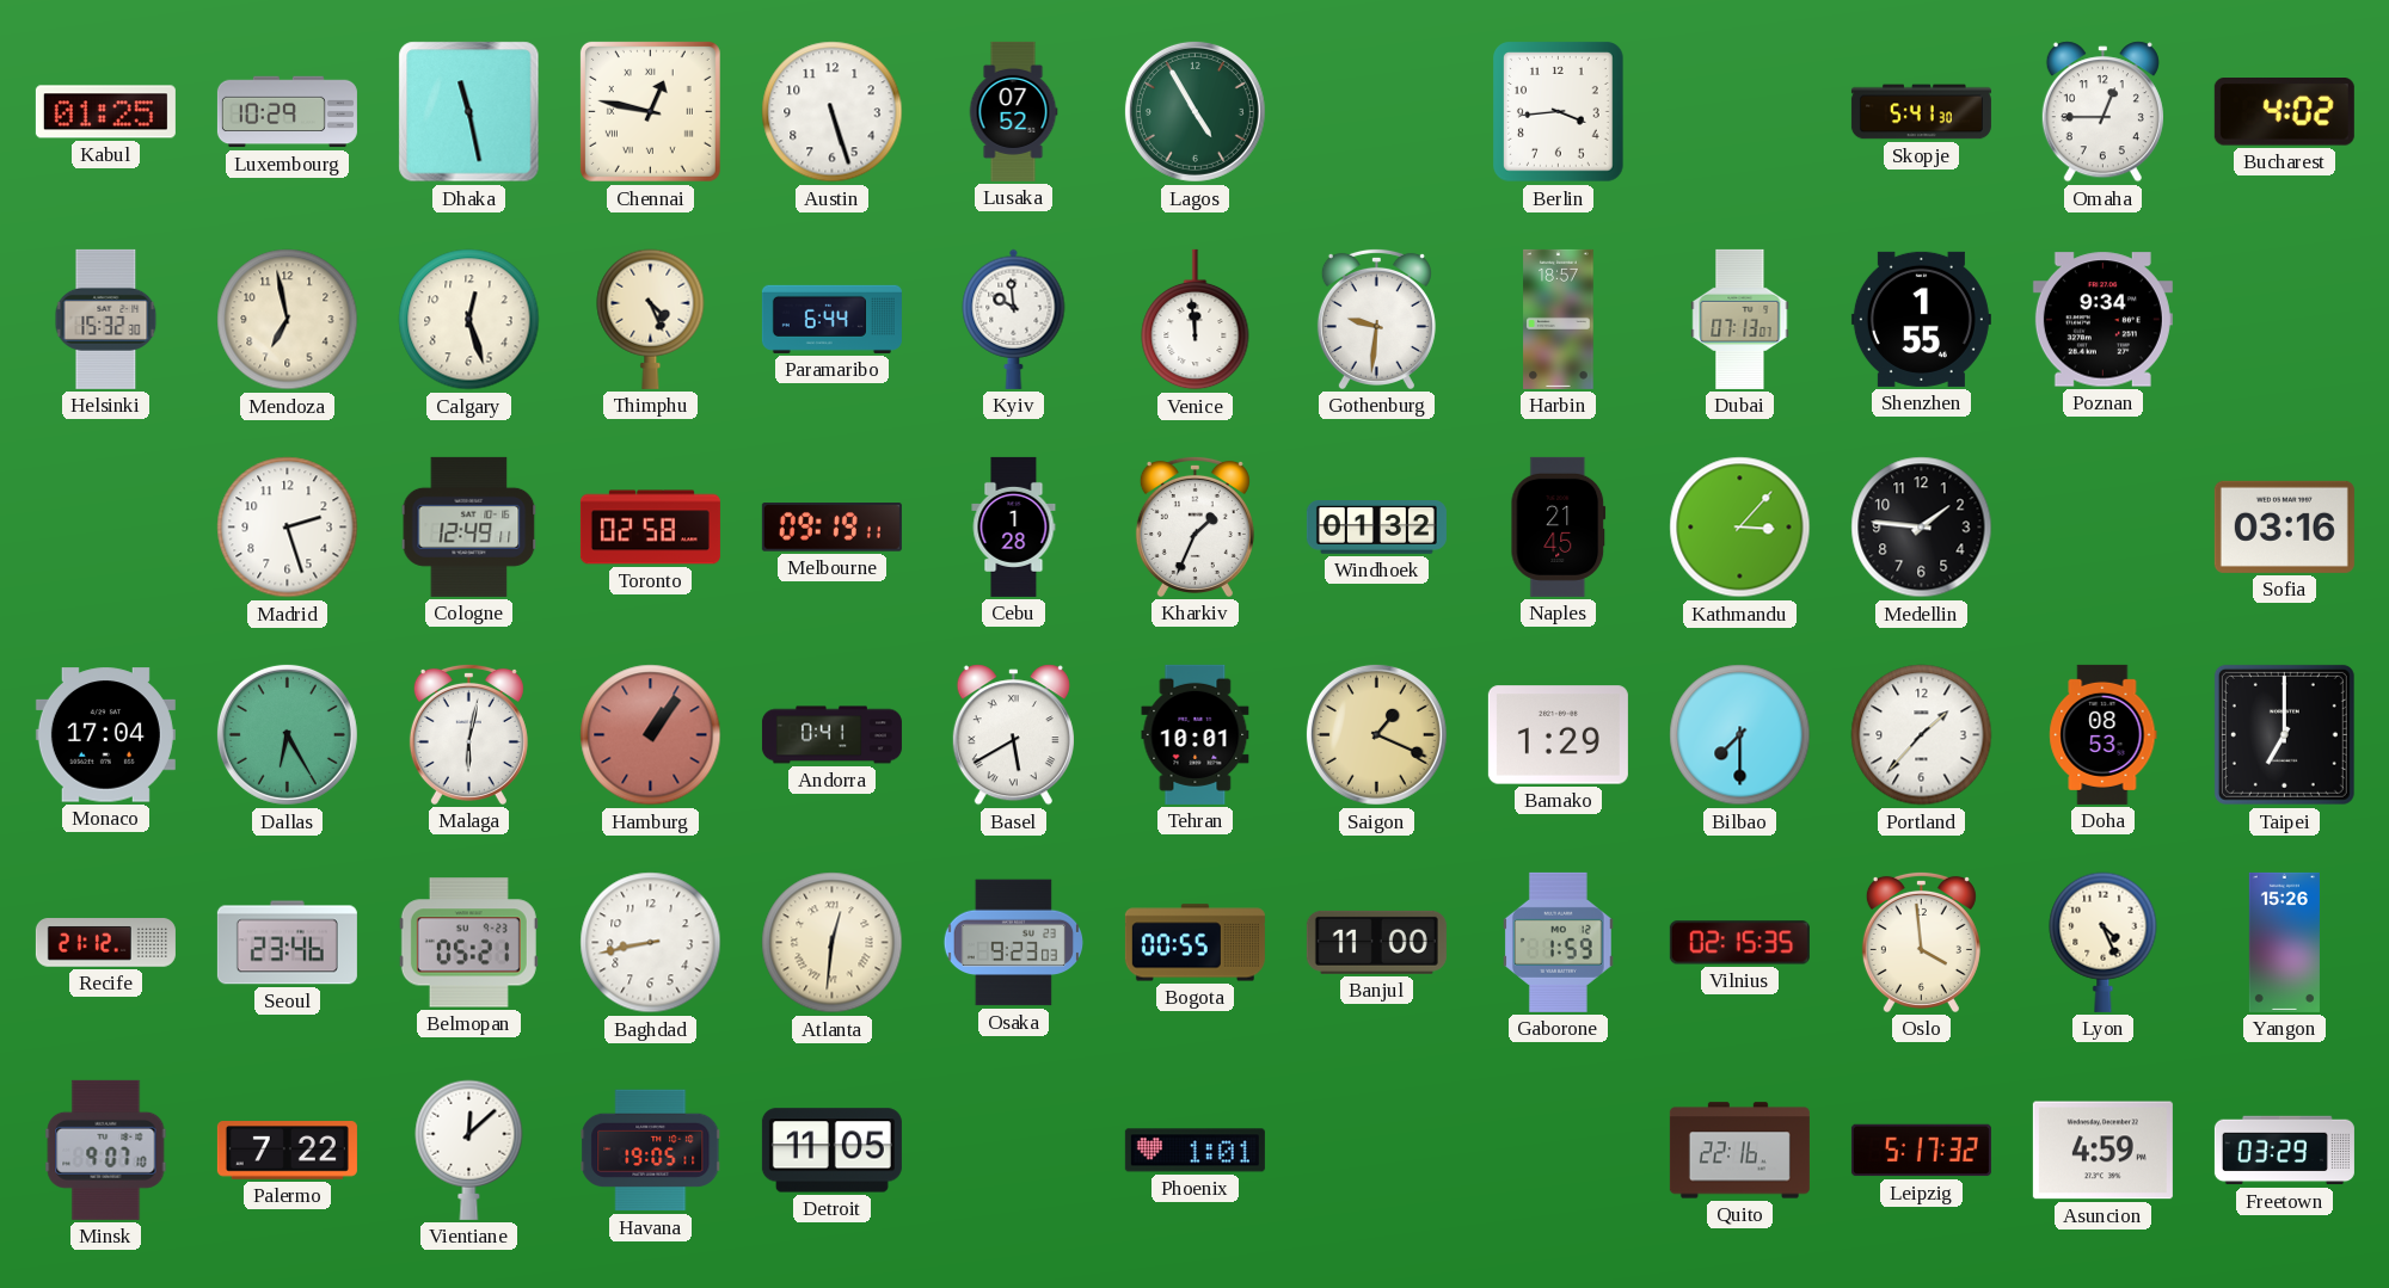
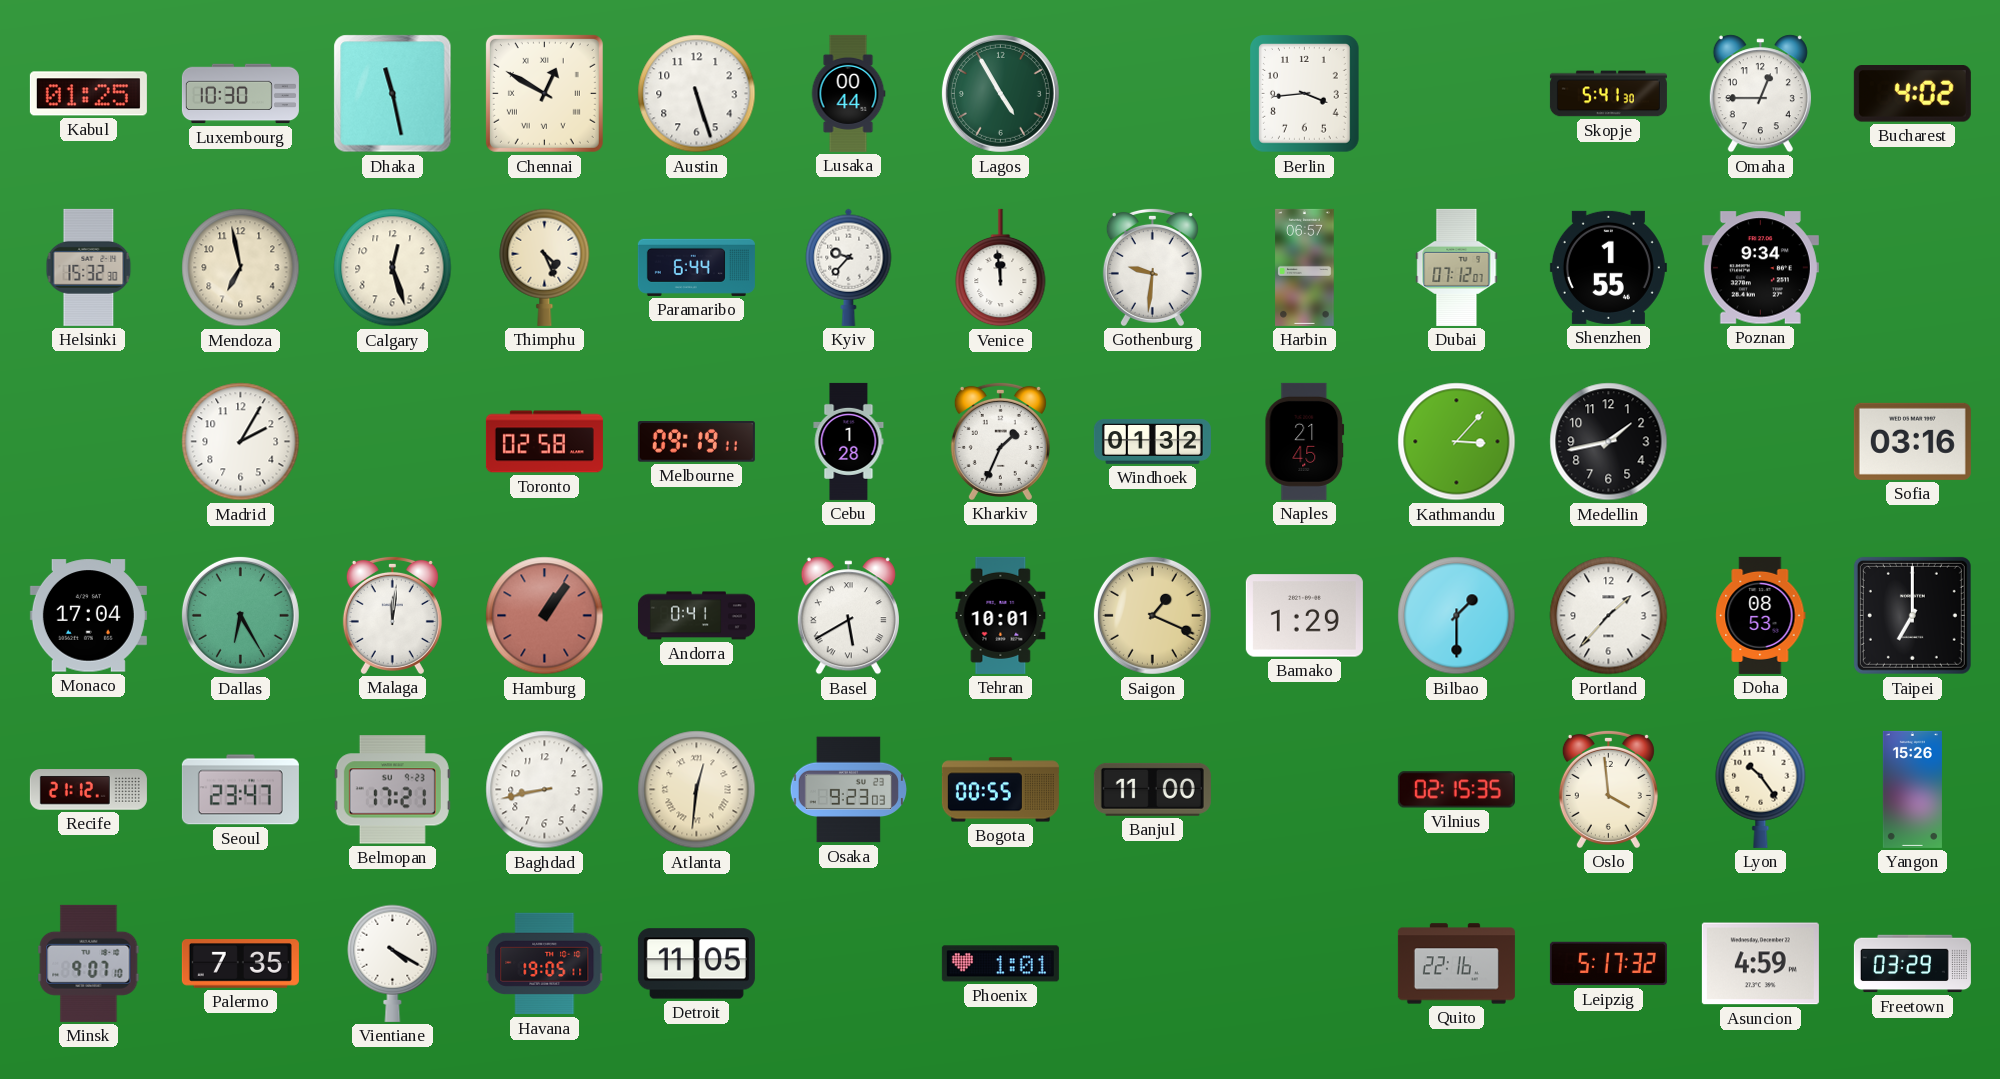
Luxembourg: 10:29 -> 10:30 (240, 94)
Chennai: 12:47 -> 12:50 (544, 93)
Lusaka: 07:52 -> 00:44 (848, 93)
Kyiv: 9:59 -> 9:37 (849, 267)
Harbin: 18:57 -> 06:57 (1305, 267)
Dubai: 07:13 -> 07:12 (1457, 267)
Madrid: 2:27 -> 2:05 (241, 442)
Cologne: 12:49 -> none (469, 526)
Medellin: 1:46 -> 1:43 (1609, 442)
Malaga: 6:02 -> 12:01 (392, 615)
Bilbao: 7:30 -> 1:30 (1457, 616)
Seoul: 23:46 -> 23:47 (240, 790)
Belmopan: 05:21 -> 17:21 (392, 790)
Gaborone: 1:59 -> none (1559, 942)
Lyon: 4:26 -> 10:24 (1761, 789)
Palermo: 7:22 -> 7:35 (240, 964)
Vientiane: 12:08 -> 4:20 (393, 963)
